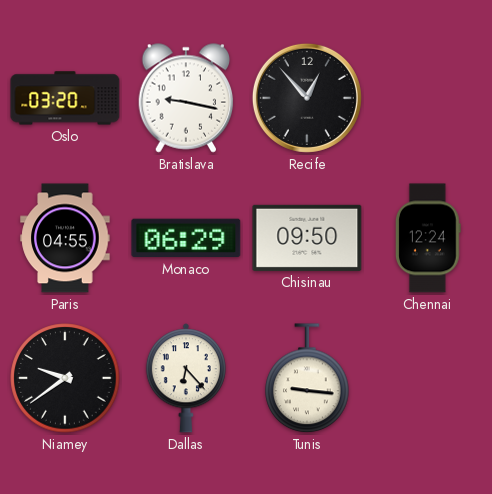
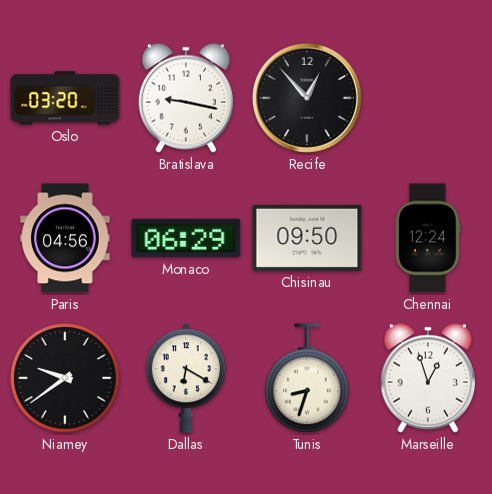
Paris: 04:55 -> 04:56 (65, 238)
Dallas: 6:23 -> 6:20 (186, 378)
Tunis: 9:16 -> 8:33 (307, 379)
Marseille: none -> 12:57 (428, 378)
